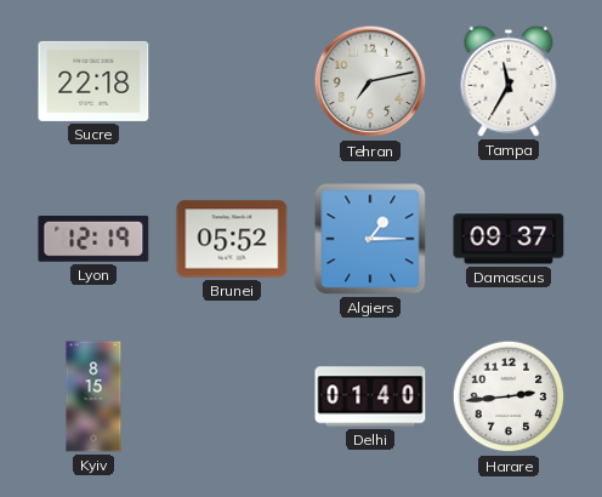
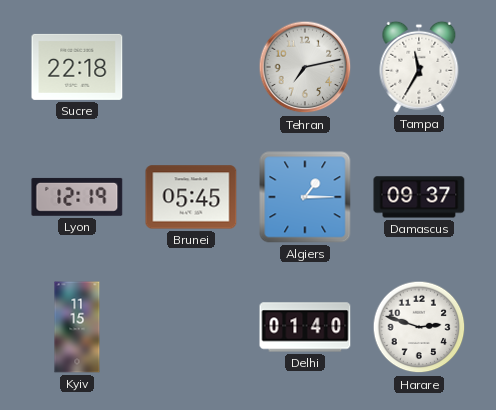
Brunei: 05:52 -> 05:45 (191, 197)
Kyiv: 8:15 -> 11:15 (77, 327)
Harare: 2:44 -> 2:48 (419, 327)
